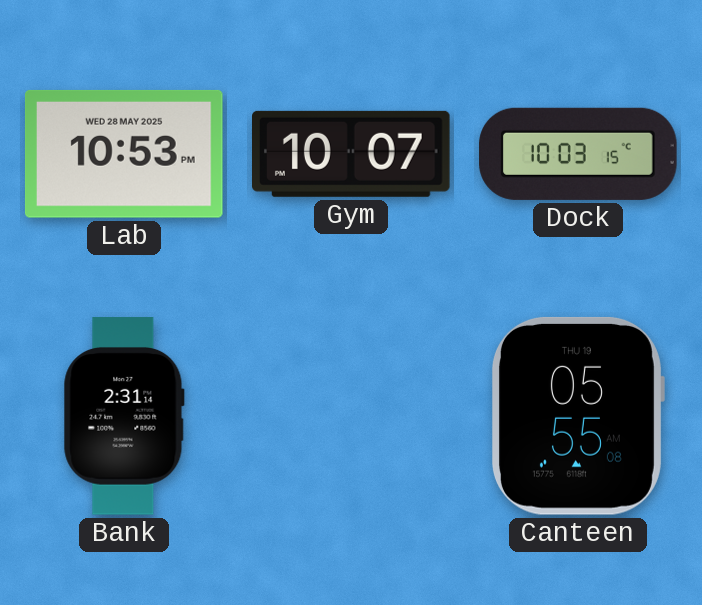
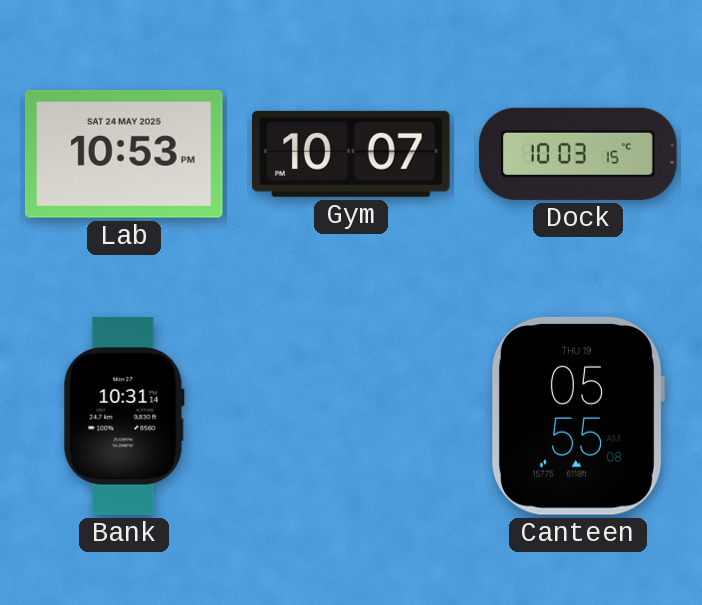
Lab date: WED 28 MAY 2025 -> SAT 24 MAY 2025 (124, 154)
Bank: 2:31 -> 10:31 (124, 416)
